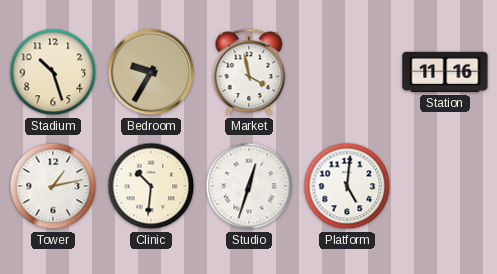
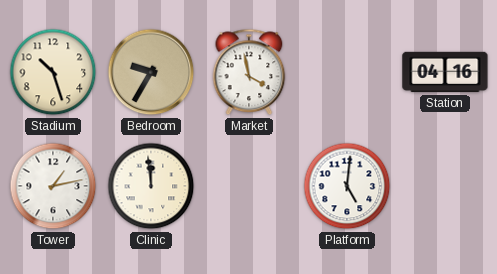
Station: 11:16 -> 04:16 (445, 72)
Clinic: 10:31 -> 11:59 (151, 186)
Studio: 12:33 -> none (249, 186)
